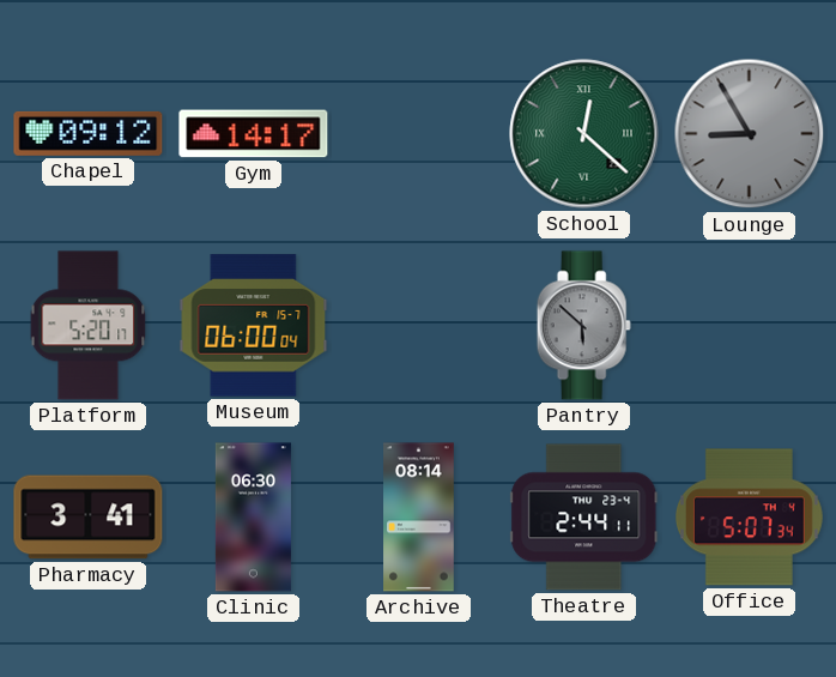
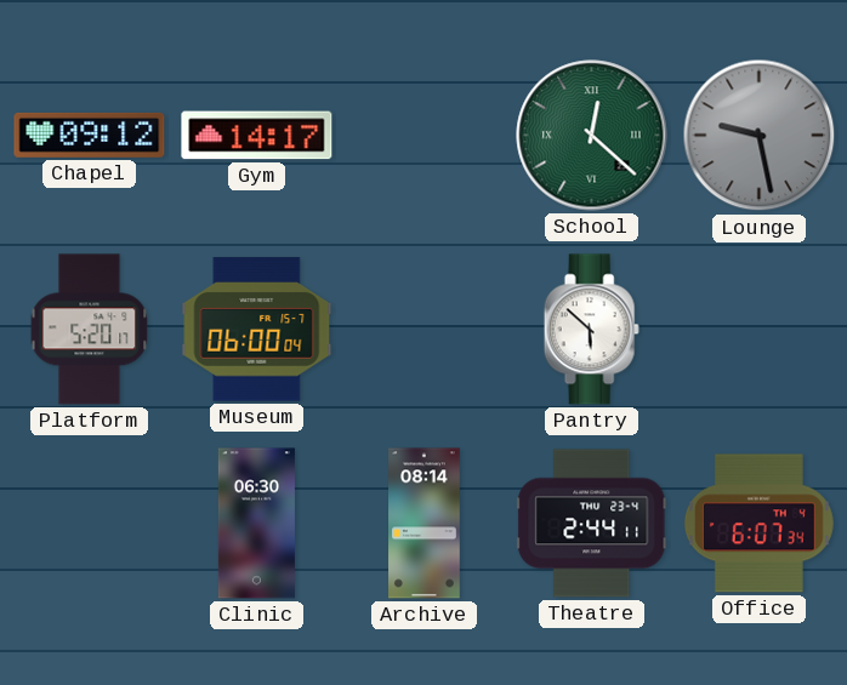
Lounge: 8:55 -> 9:28 (760, 136)
Pantry dial: grey -> white (591, 330)
Pharmacy: 3:41 -> none (89, 518)
Office: 5:07 -> 6:07 (758, 524)
